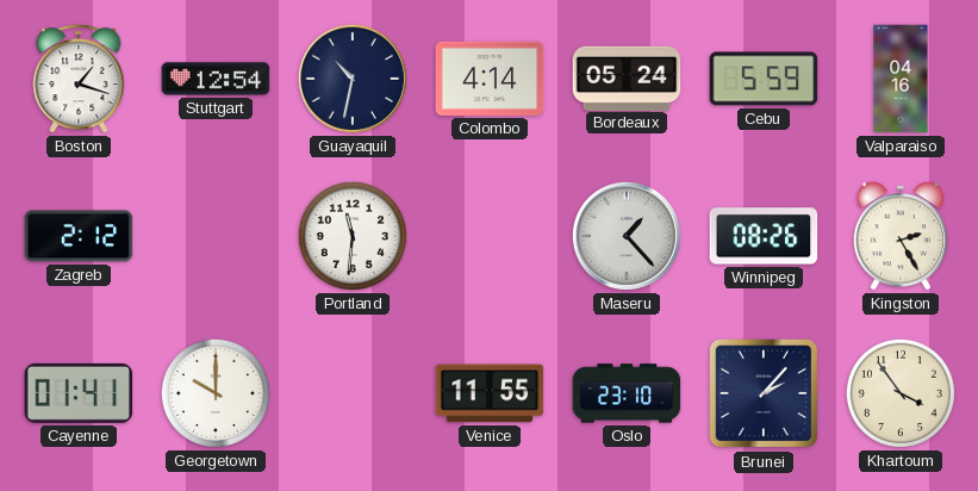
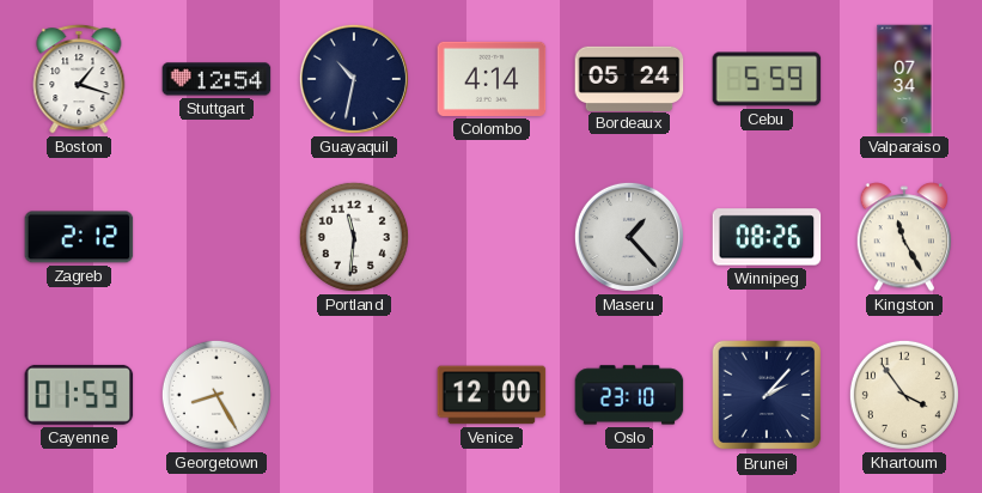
Valparaiso: 04:16 -> 07:34 (904, 79)
Kingston: 2:25 -> 11:25 (904, 237)
Cayenne: 01:41 -> 01:59 (79, 395)
Georgetown: 10:00 -> 8:25 (216, 395)
Venice: 11:55 -> 12:00 (492, 395)
